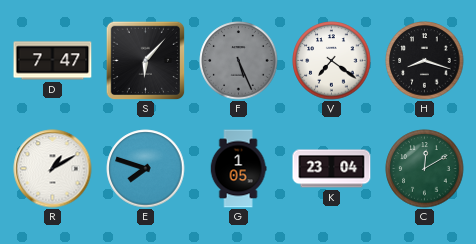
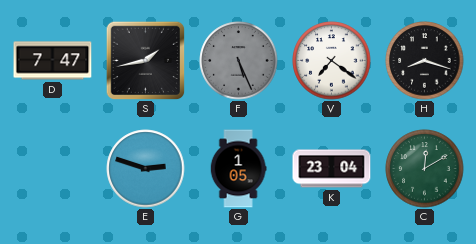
S: 6:07 -> 1:43 (145, 60)
R: 1:10 -> none (53, 169)
E: 7:48 -> 2:48 (146, 169)
